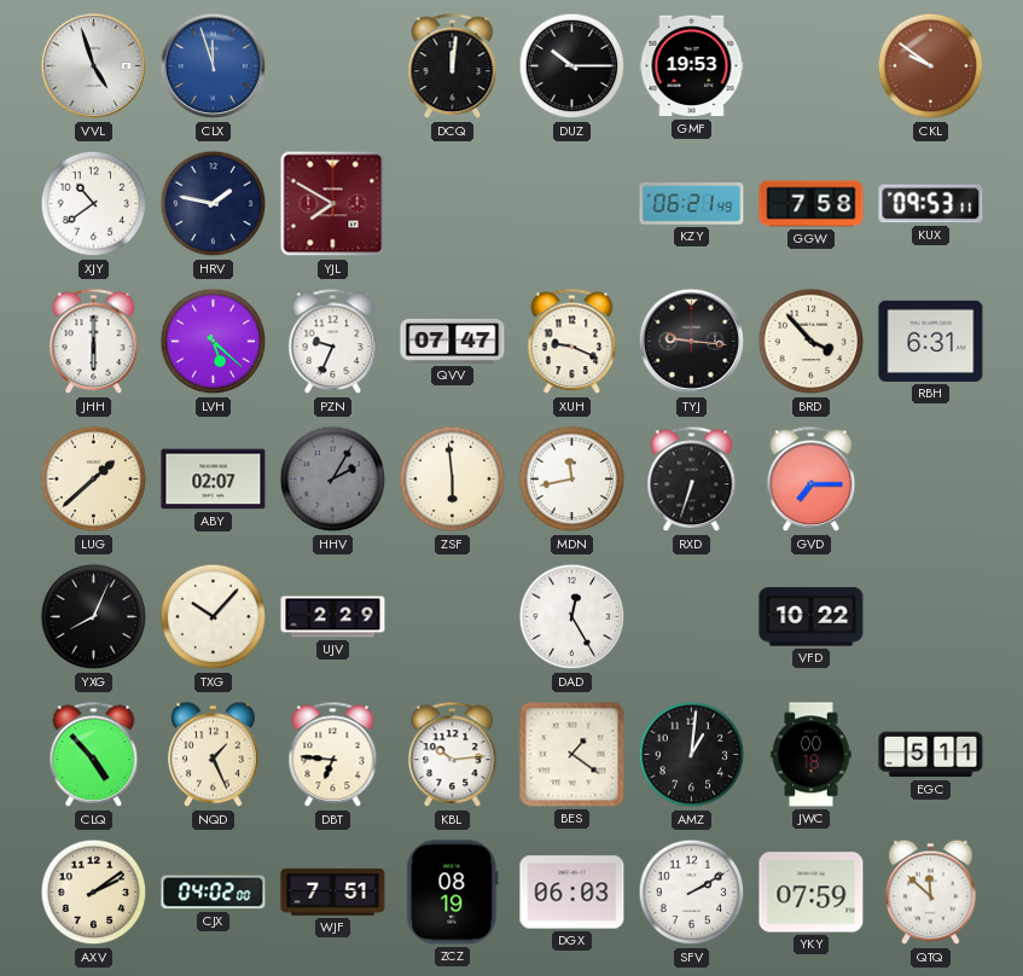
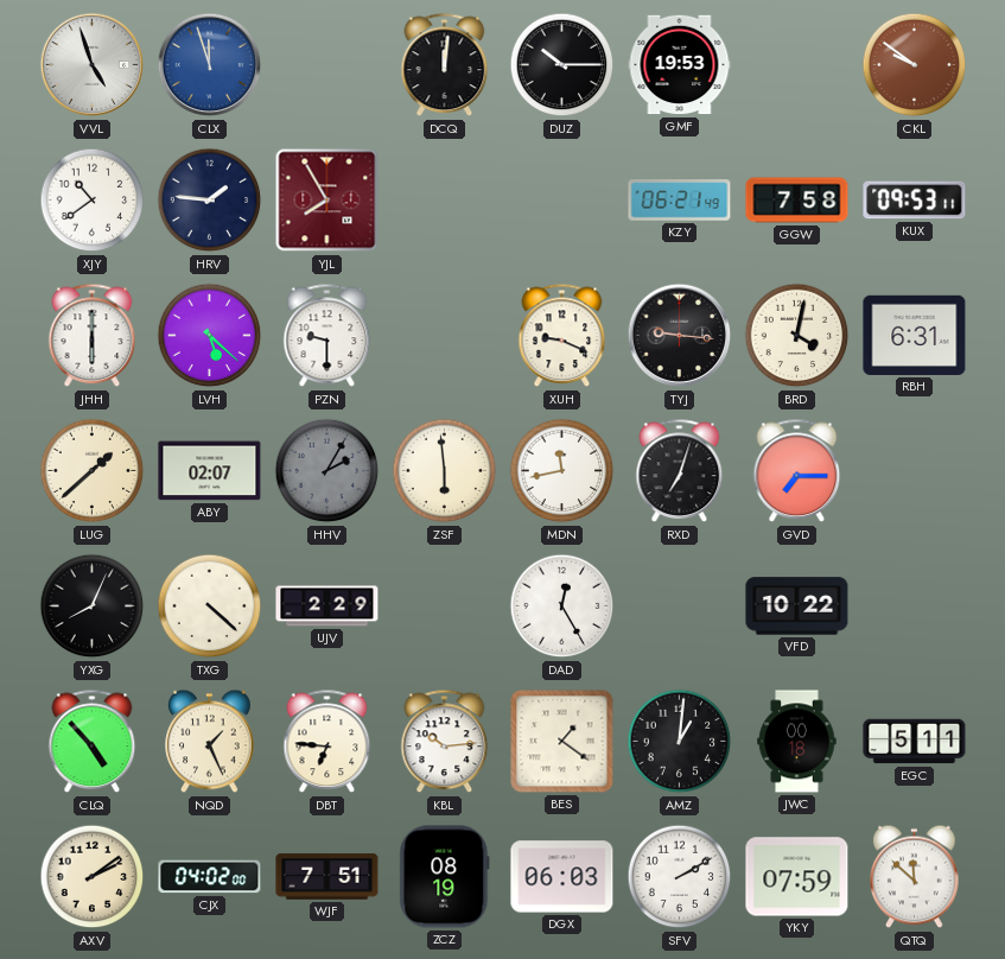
HRV: 1:47 -> 1:46 (210, 201)
YJL: 7:50 -> 7:55 (327, 201)
PZN: 9:34 -> 9:30 (327, 336)
QVV: 07:47 -> none (453, 341)
BRD: 3:53 -> 4:02 (797, 336)
RXD: 6:33 -> 7:03 (680, 471)
TXG: 10:07 -> 4:22 (210, 606)
